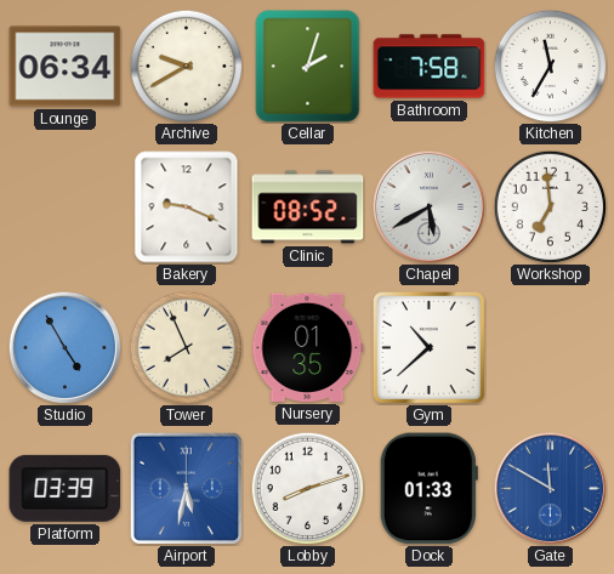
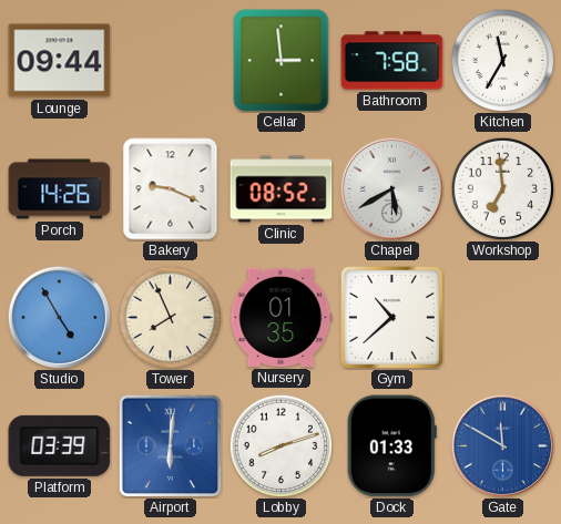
Lounge: 06:34 -> 09:44 (60, 61)
Archive: 9:40 -> none (186, 66)
Cellar: 2:03 -> 2:59 (282, 61)
Porch: none -> 14:26 (60, 189)
Airport: 5:32 -> 6:01 (170, 445)
